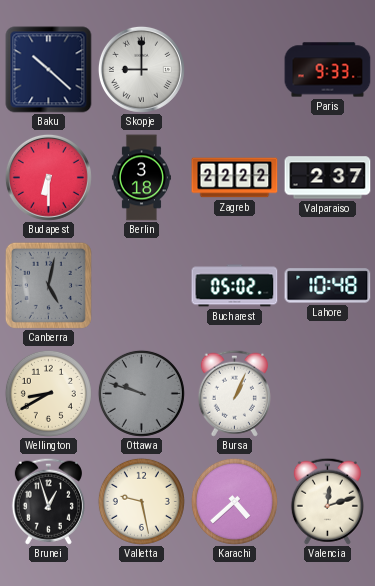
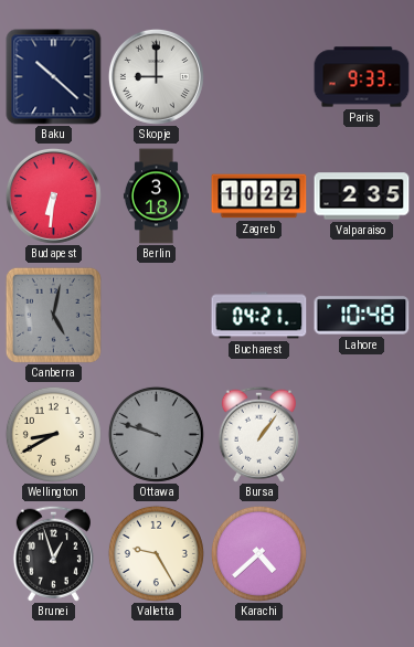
Budapest: 6:30 -> 6:31 (53, 195)
Zagreb: 22:22 -> 10:22 (259, 197)
Valparaiso: 2:37 -> 2:35 (362, 197)
Bucharest: 05:02 -> 04:21 (259, 316)
Bursa: 1:04 -> 1:06 (258, 434)
Valletta: 9:28 -> 9:25 (156, 553)
Valencia: 12:12 -> none (327, 501)
